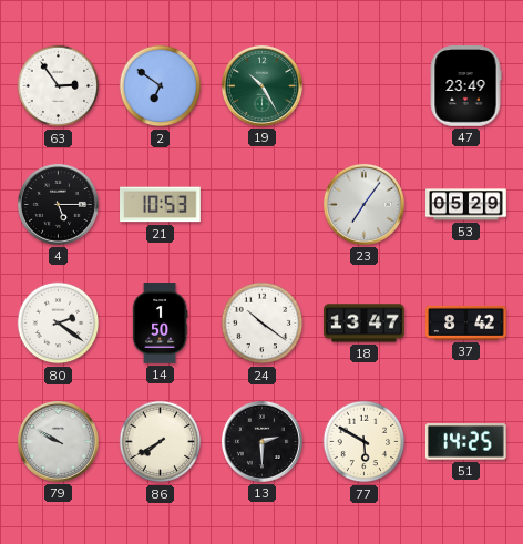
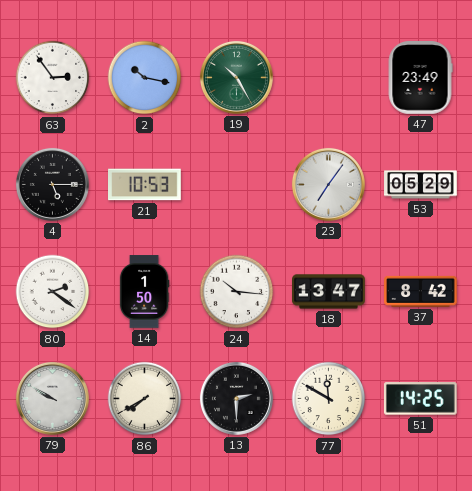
2: 6:51 -> 10:17 (145, 78)
24: 10:21 -> 10:16 (237, 292)
77: 5:50 -> 11:50 (329, 399)
